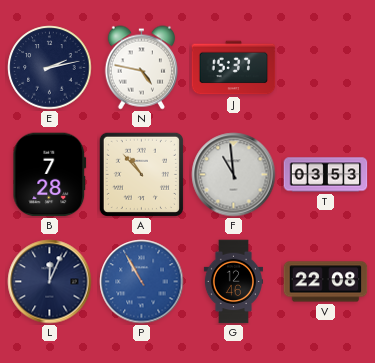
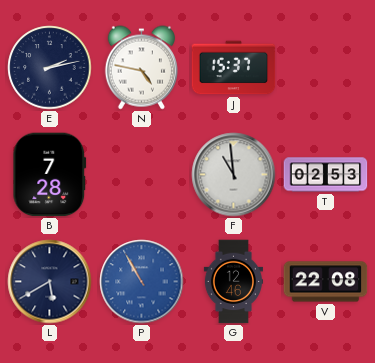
A: 10:53 -> none (141, 174)
T: 03:53 -> 02:53 (326, 175)
L: 12:04 -> 5:40 (50, 282)
